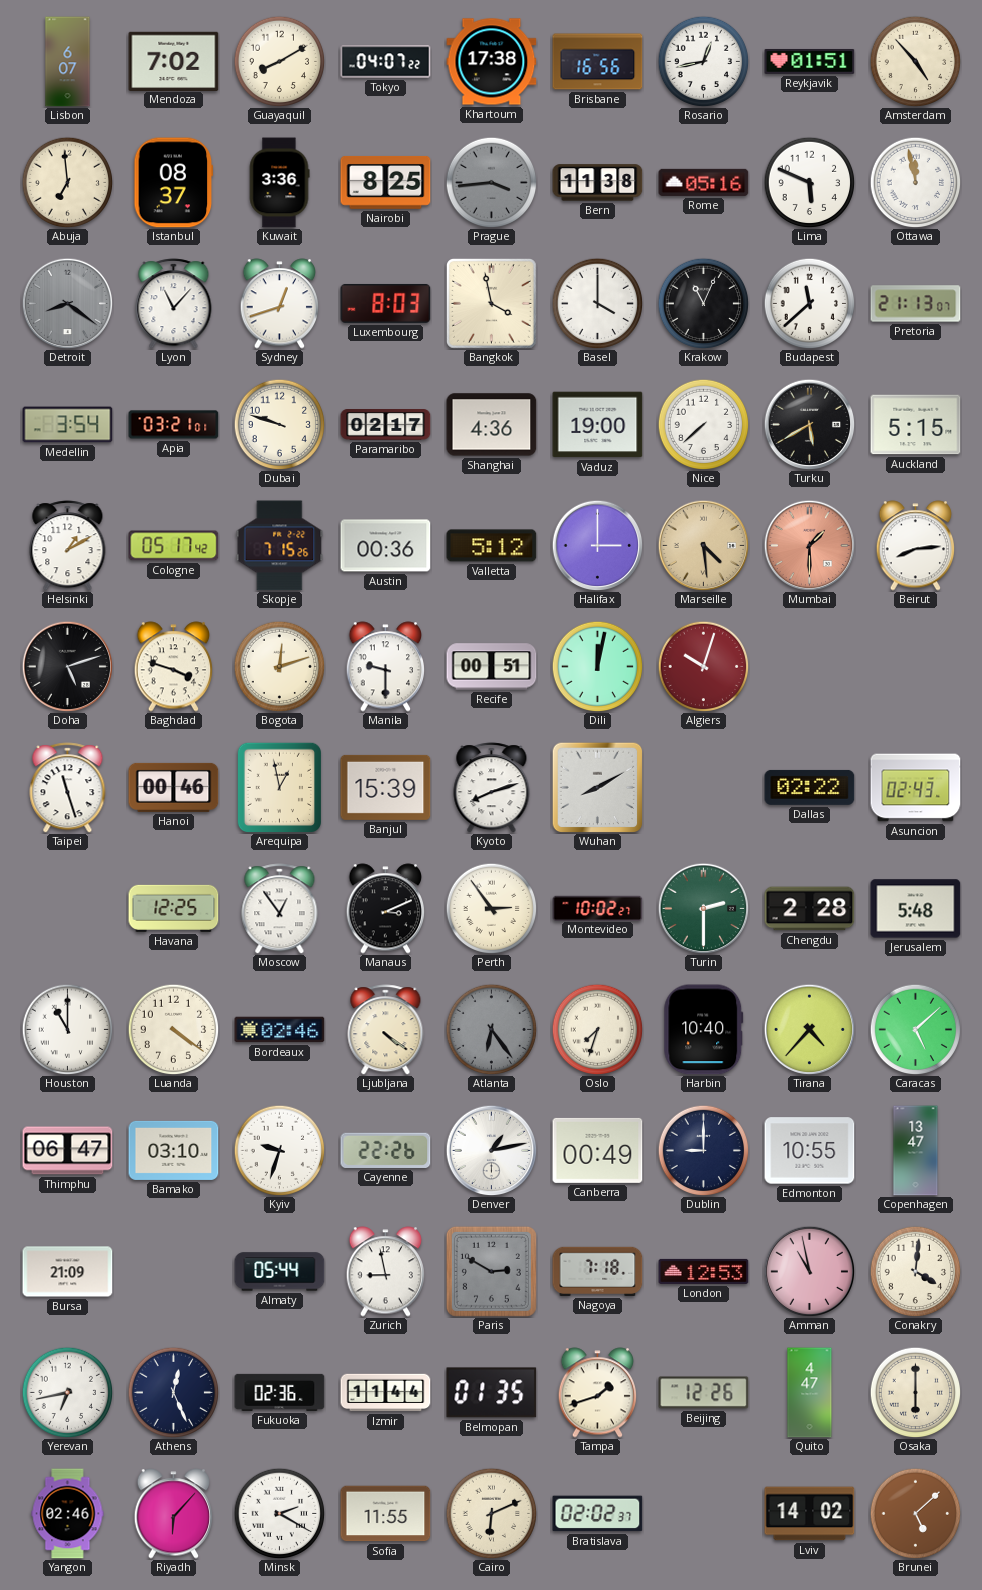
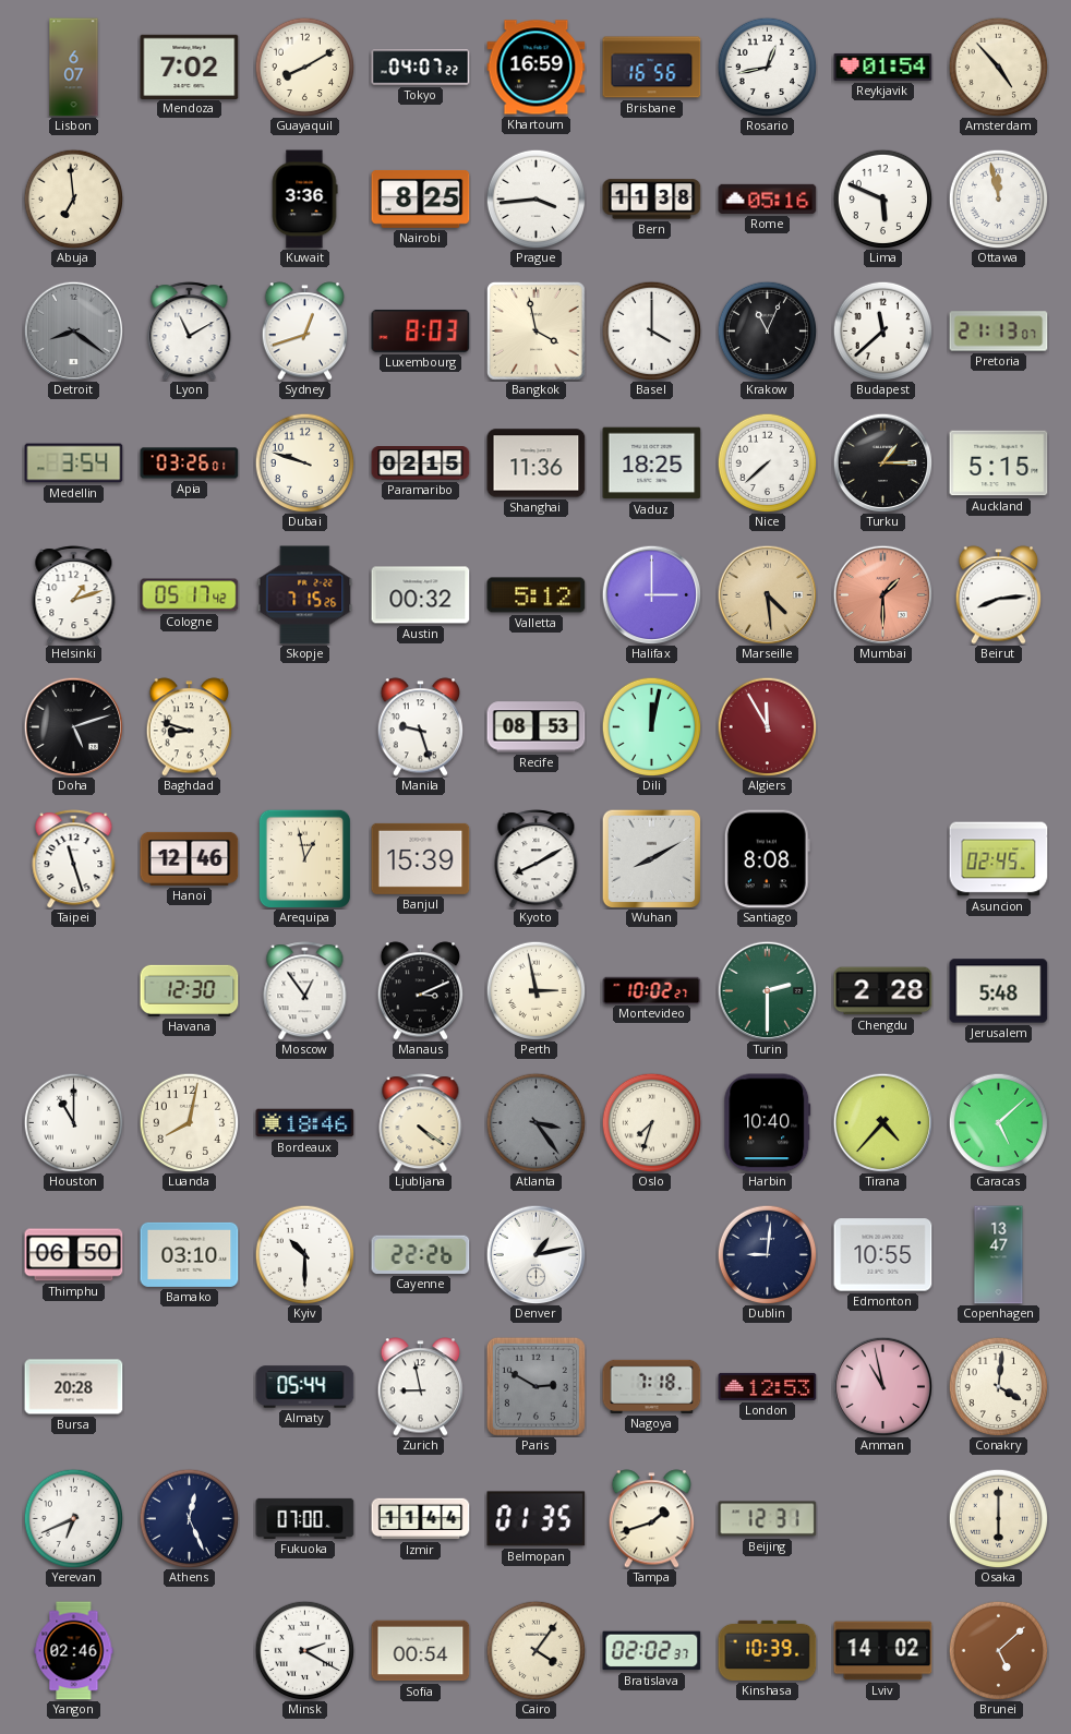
Khartoum: 17:38 -> 16:59 (537, 68)
Reykjavik: 01:51 -> 01:54 (883, 67)
Istanbul: 08:37 -> none (174, 183)
Prague dial: grey -> white (535, 198)
Lyon: 11:07 -> 11:10 (190, 332)
Apia: 03:21 -> 03:26 (190, 463)
Paramaribo: 02:17 -> 02:15 (421, 463)
Shanghai: 4:36 -> 11:36 (537, 463)
Vaduz: 19:00 -> 18:25 (652, 463)
Turku: 5:40 -> 1:15 (882, 462)
Helsinki: 1:10 -> 1:12 (74, 595)
Austin: 00:36 -> 00:32 (421, 595)
Baghdad: 3:48 -> 8:48 (190, 727)
Bogota: 12:12 -> none (279, 666)
Manila: 9:30 -> 9:27 (421, 727)
Recife: 00:51 -> 08:53 (537, 727)
Algiers: 10:03 -> 11:55 (767, 726)
Hanoi: 00:46 -> 12:46 (190, 858)
Kyoto: 8:12 -> 8:10 (537, 859)
Santiago: none -> 8:08 (767, 859)
Dallas: 02:22 -> none (810, 787)
Asuncion: 02:43 -> 02:45 (999, 859)
Havana: 12:25 -> 12:30 (190, 990)
Perth: 2:54 -> 2:58 (535, 990)
Luanda: 4:21 -> 8:02 (189, 1122)
Bordeaux: 02:46 -> 18:46 (305, 1123)
Atlanta: 6:24 -> 3:24 (535, 1122)
Thimphu: 06:47 -> 06:50 (74, 1255)
Kyiv: 9:33 -> 10:30 (304, 1254)
Canberra: 00:49 -> none (598, 1150)
Dublin: 9:00 -> 9:01 (767, 1254)
Bursa: 21:09 -> 20:28 (74, 1387)
Yerevan: 6:43 -> 6:41 (73, 1518)
Fukuoka: 02:36 -> 07:00 (305, 1518)
Beijing: 12:26 -> 12:31 (768, 1519)
Quito: 4:47 -> none (810, 1393)
Riyadh: 6:07 -> none (174, 1514)
Sofia: 11:55 -> 00:54 (421, 1651)
Cairo: 6:11 -> 4:06 (535, 1650)
Kinshasa: none -> 10:39 (768, 1650)
